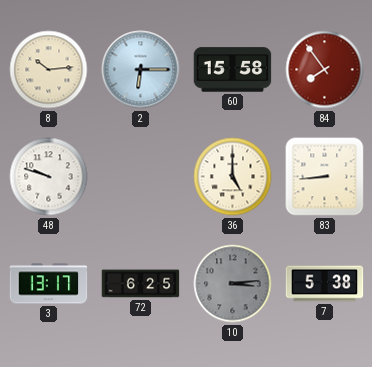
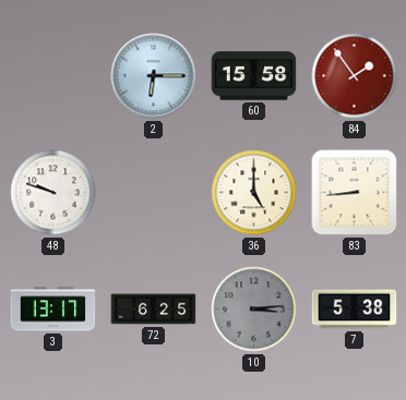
8: 10:14 -> none (49, 70)
84: 7:54 -> 1:54 (355, 76)
